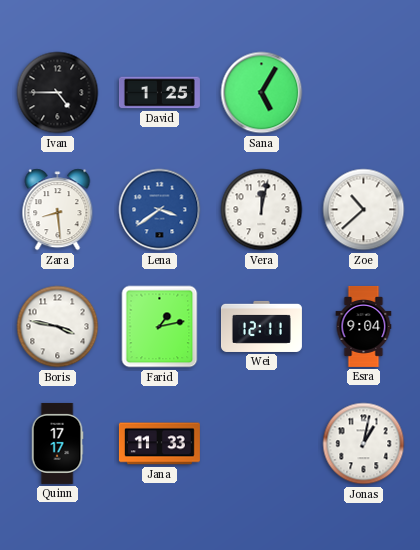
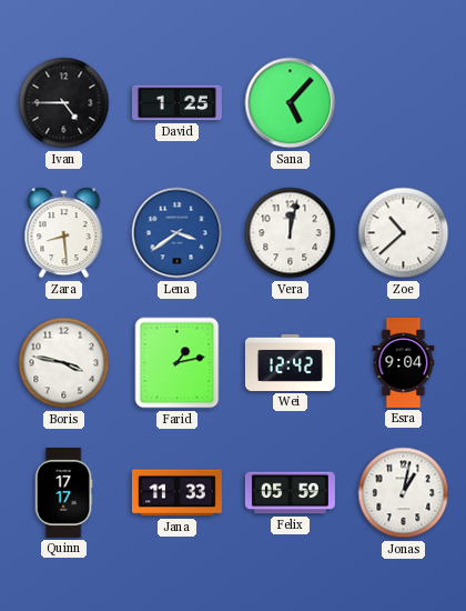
Sana: 5:05 -> 5:07 (291, 103)
Wei: 12:11 -> 12:42 (290, 362)
Felix: none -> 05:59 (290, 493)
